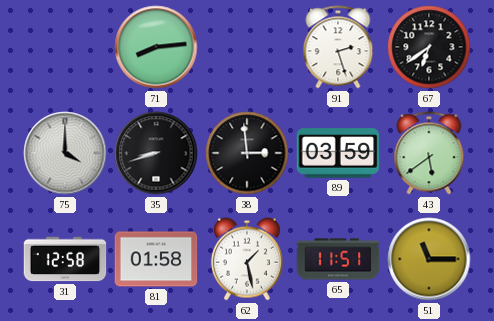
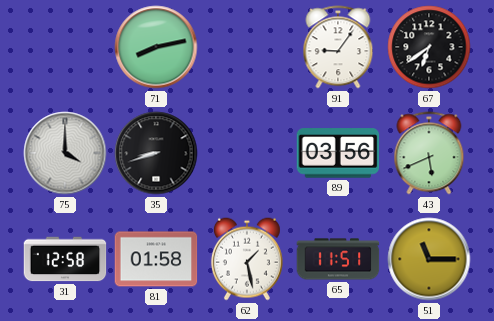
71: 8:14 -> 8:13 (156, 47)
91: 2:27 -> 9:06 (338, 47)
38: 2:59 -> none (247, 153)
89: 03:59 -> 03:56 (338, 153)
43: 5:39 -> 5:41 (429, 153)
